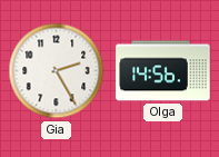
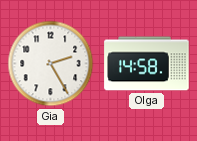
Olga: 14:56 -> 14:58 (147, 64)
